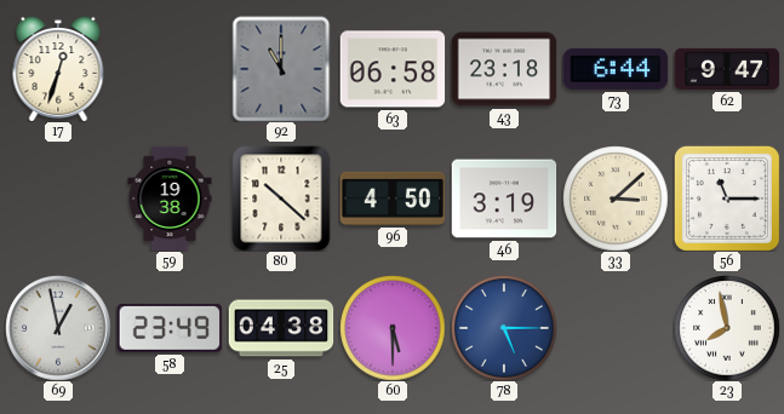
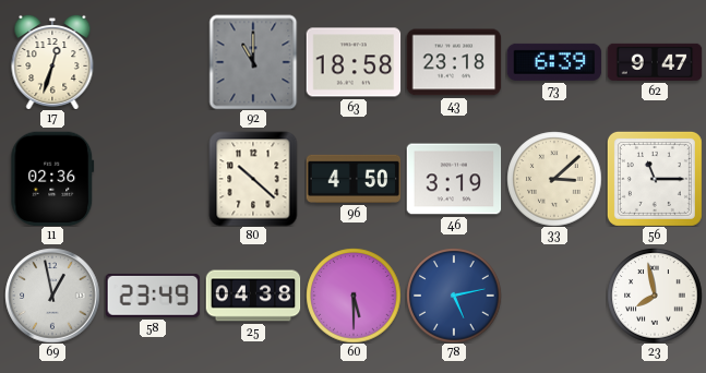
63: 06:58 -> 18:58 (354, 62)
73: 6:44 -> 6:39 (554, 62)
11: none -> 02:36 (52, 179)
59: 19:38 -> none (170, 199)
78: 5:15 -> 5:13 (454, 296)
